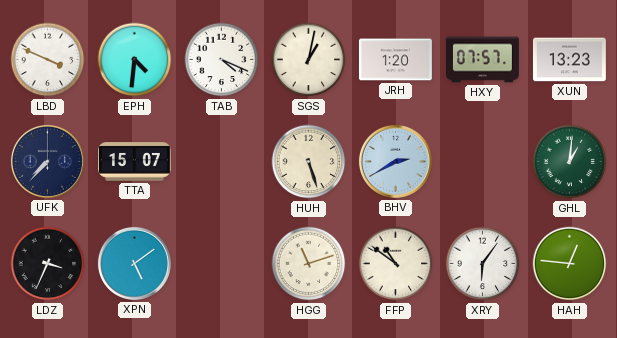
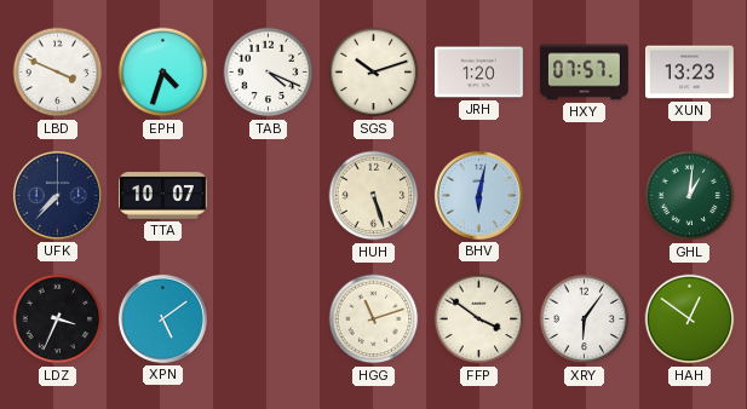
EPH: 4:31 -> 4:33 (163, 73)
SGS: 1:02 -> 10:12 (374, 73)
TTA: 15:07 -> 10:07 (163, 196)
BHV: 2:40 -> 6:02 (478, 195)
FFP: 10:51 -> 3:51 (479, 319)
HAH: 12:46 -> 12:51 (690, 319)
